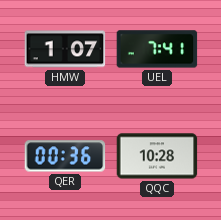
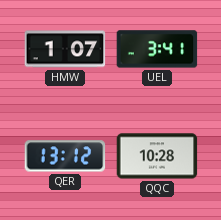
UEL: 7:41 -> 3:41 (157, 49)
QER: 00:36 -> 13:12 (65, 156)
